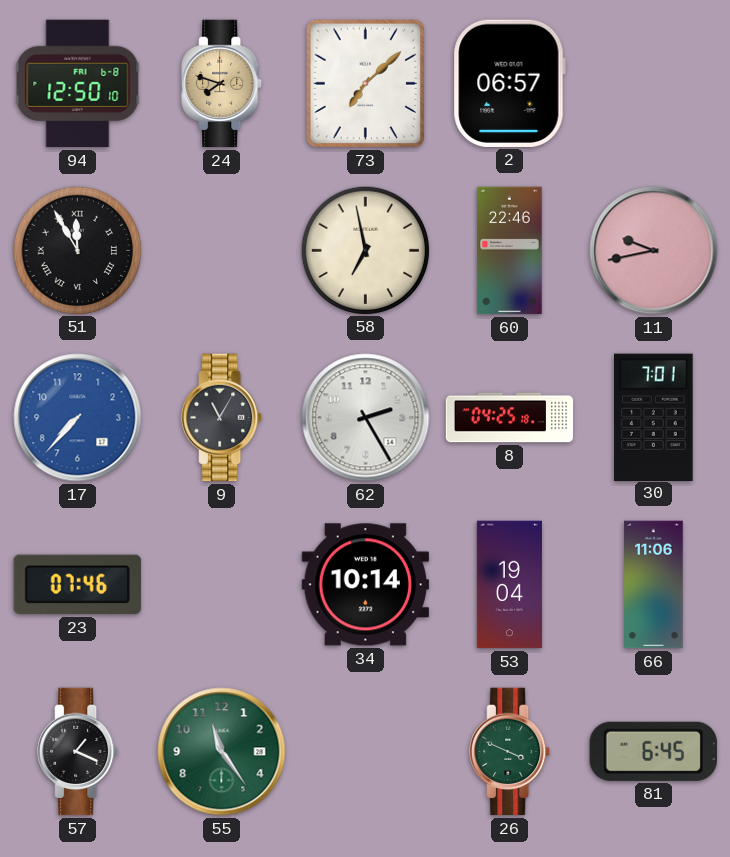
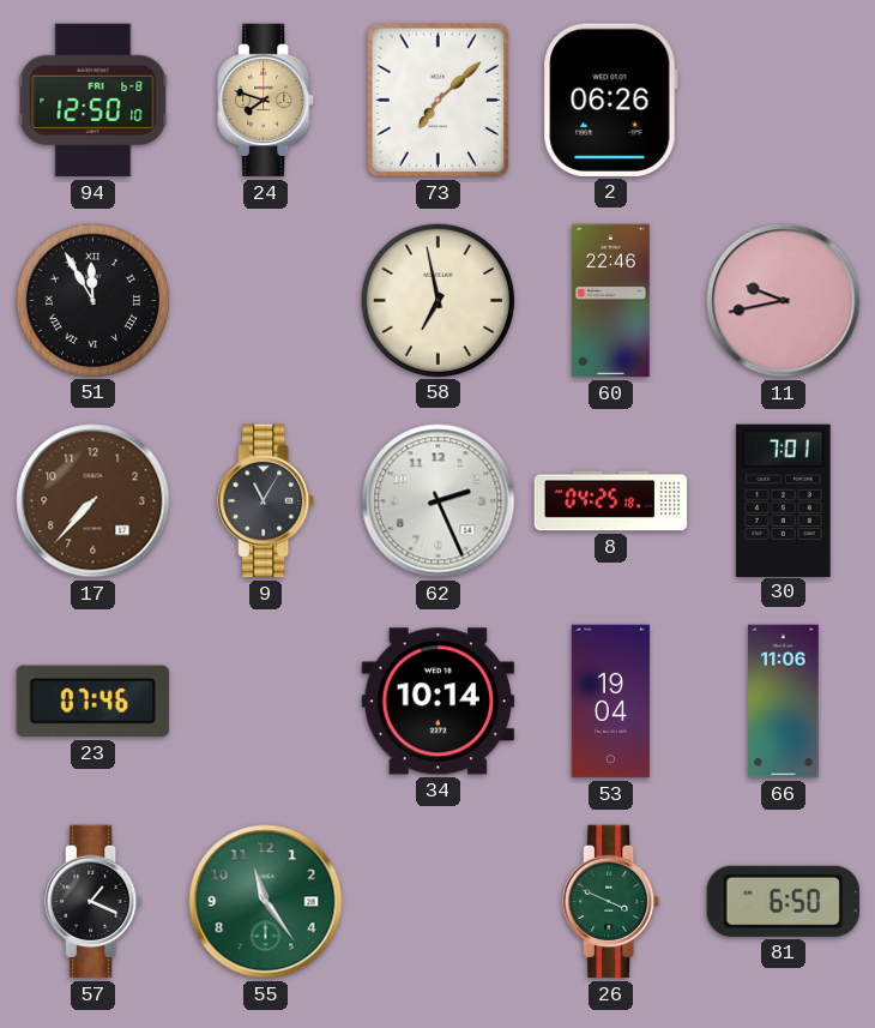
2: 06:57 -> 06:26 (610, 100)
17 dial: blue -> brown (93, 501)
62: 2:25 -> 2:26 (439, 501)
81: 6:45 -> 6:50 (783, 901)
